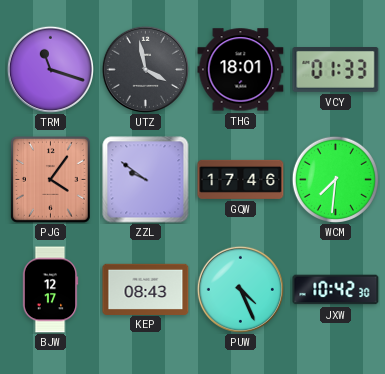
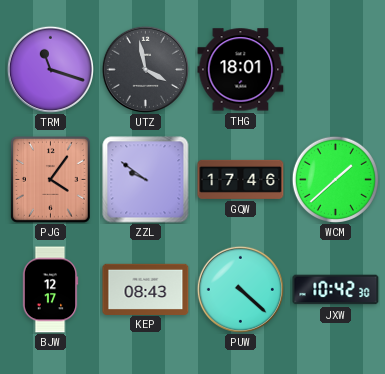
VCY: 01:33 -> none (336, 70)
WCM: 7:31 -> 1:38 (335, 179)
PUW: 4:26 -> 4:22 (240, 289)
